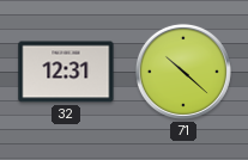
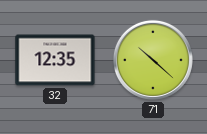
32: 12:31 -> 12:35 (55, 60)
